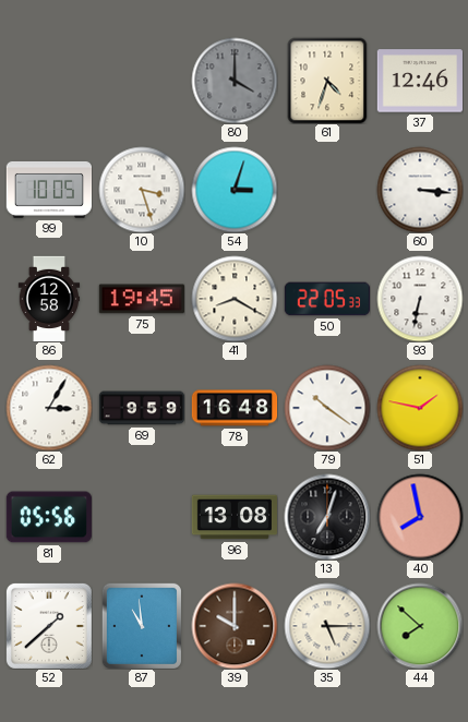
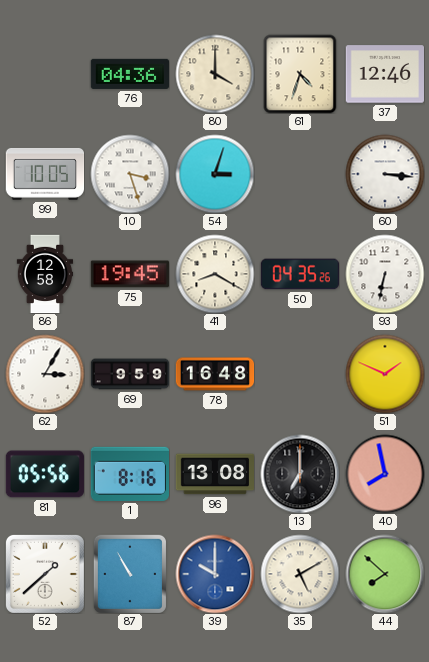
76: none -> 04:36 (129, 74)
80 dial: grey -> cream (215, 74)
50: 22:05 -> 04:35 (299, 274)
79: 10:21 -> none (327, 408)
51: 1:47 -> 1:49 (385, 374)
1: none -> 8:16 (129, 474)
13: 7:03 -> 7:00 (300, 474)
87: 10:59 -> 10:55 (130, 574)
39 dial: brown -> blue (215, 574)
35: 5:15 -> 5:10 (300, 574)
